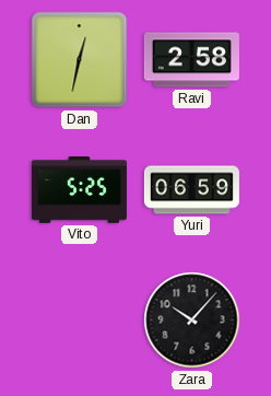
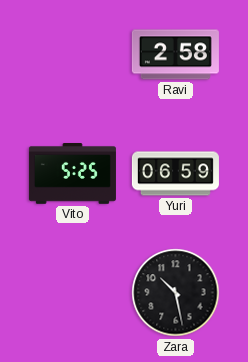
Dan: 12:32 -> none (80, 60)
Zara: 10:07 -> 10:28 (176, 293)
